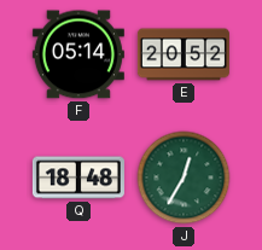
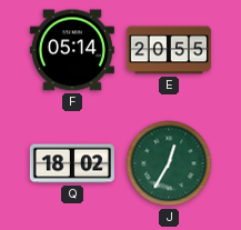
E: 20:52 -> 20:55 (169, 50)
Q: 18:48 -> 18:02 (72, 163)
